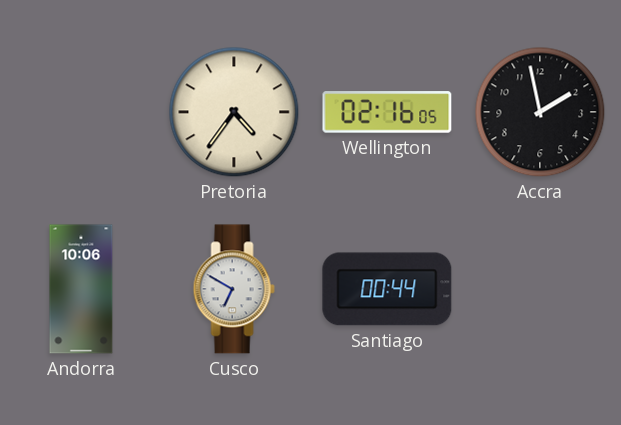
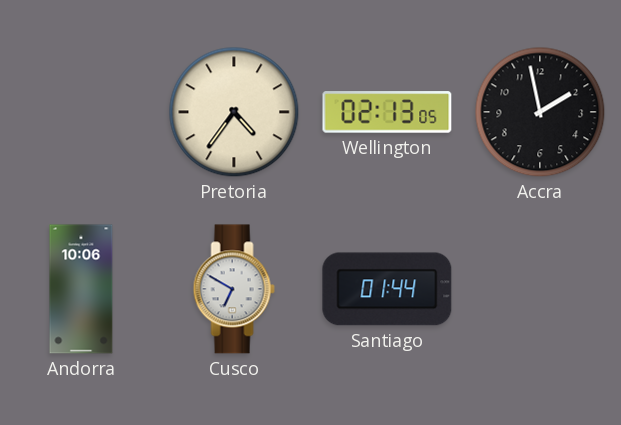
Wellington: 02:16 -> 02:13 (387, 112)
Santiago: 00:44 -> 01:44 (387, 289)
